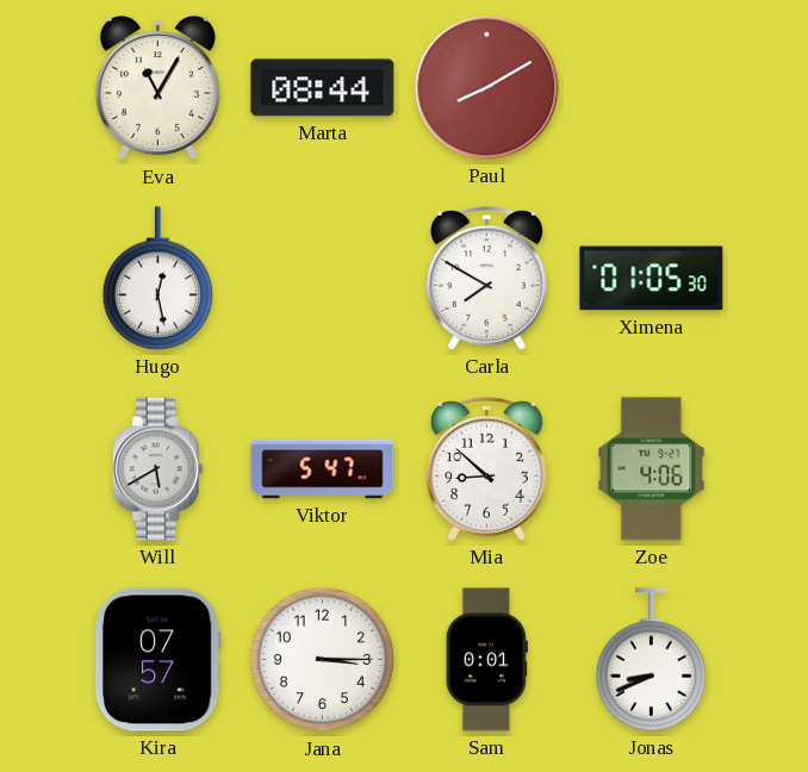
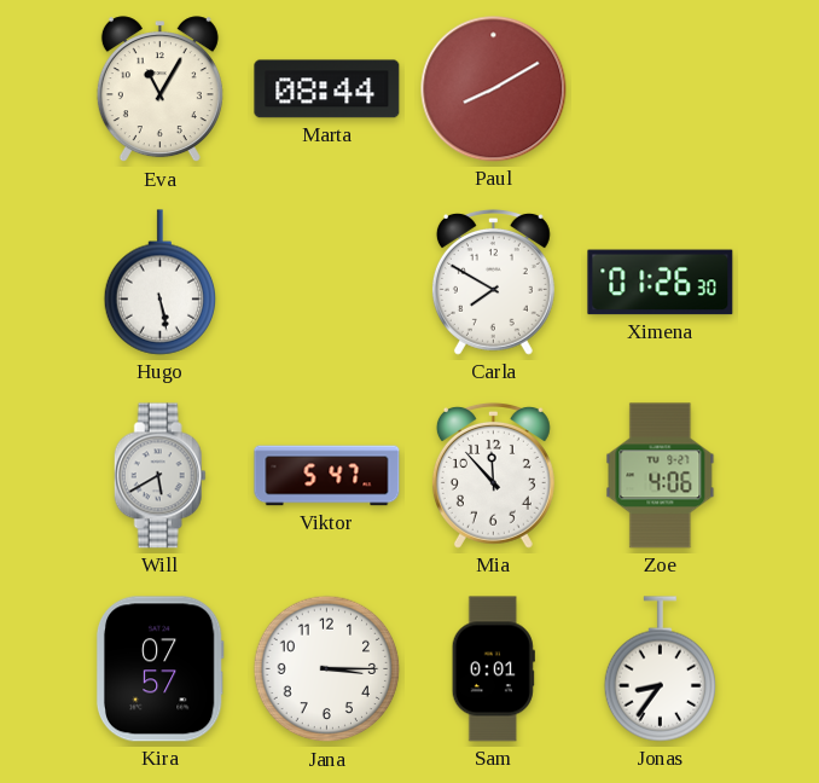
Hugo: 12:28 -> 5:28 (161, 283)
Ximena: 01:05 -> 01:26 (661, 283)
Mia: 8:52 -> 11:53 (493, 475)
Jonas: 8:41 -> 8:36 (661, 669)
